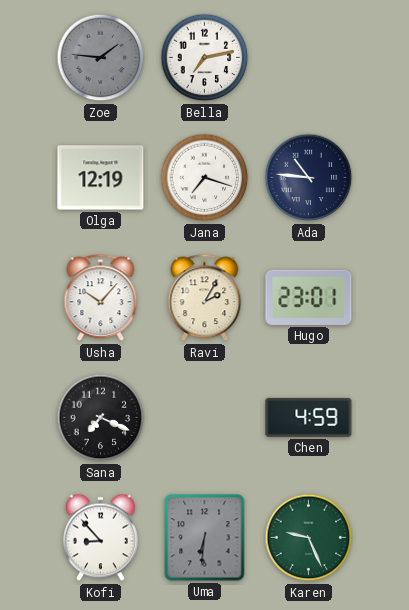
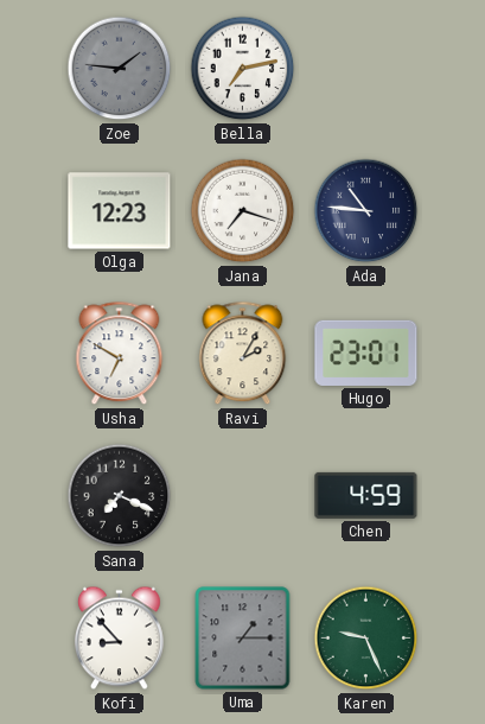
Olga: 12:19 -> 12:23 (120, 211)
Usha: 10:07 -> 6:50 (120, 354)
Uma: 6:31 -> 1:15 (243, 639)
